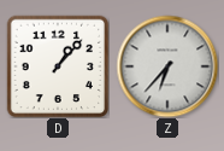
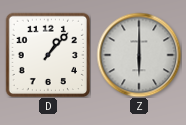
Z: 6:37 -> 6:00 (139, 55)
